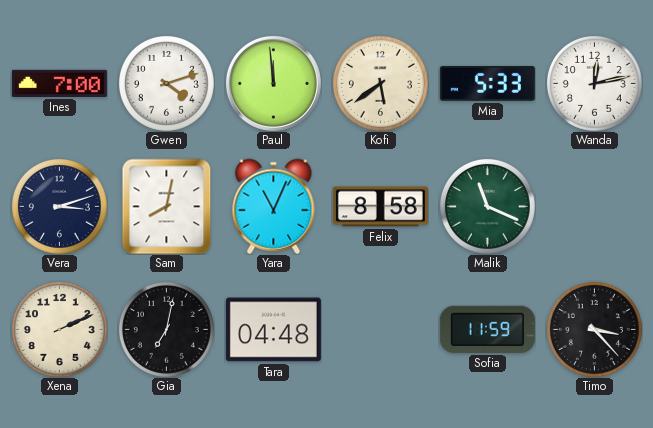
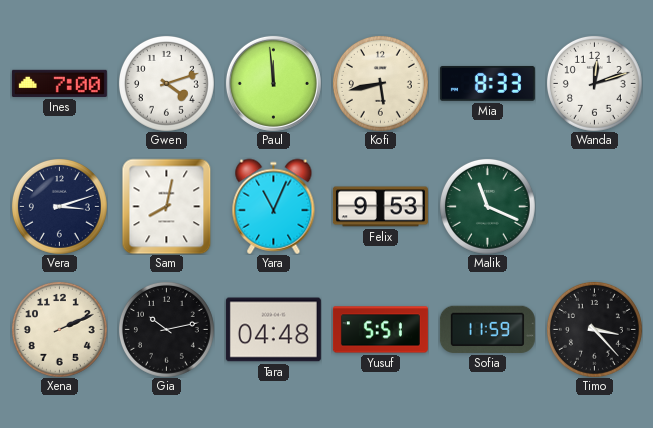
Kofi: 5:39 -> 5:43 (380, 83)
Mia: 5:33 -> 8:33 (487, 83)
Wanda: 12:13 -> 12:12 (594, 83)
Felix: 8:58 -> 9:53 (380, 207)
Gia: 7:02 -> 10:13 (166, 329)
Yusuf: none -> 5:51 (380, 330)
